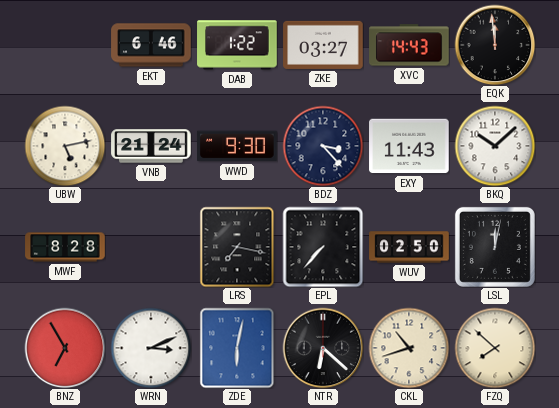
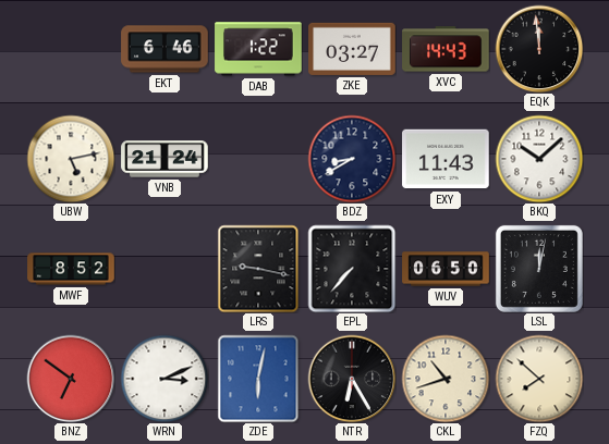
WWD: 9:30 -> none (237, 146)
BDZ: 3:23 -> 8:40 (352, 159)
MWF: 8:28 -> 8:52 (71, 269)
LRS: 7:17 -> 9:17 (258, 269)
WUV: 02:50 -> 06:50 (446, 269)
BNZ: 6:55 -> 6:51 (71, 379)
NTR: 6:22 -> 6:25 (352, 379)
